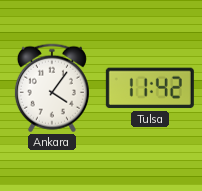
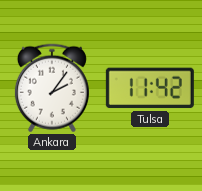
Ankara: 4:06 -> 2:06 (52, 88)
